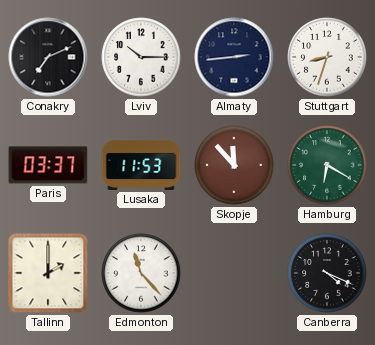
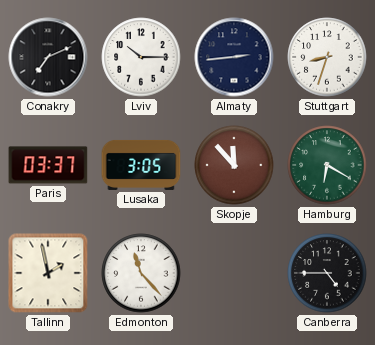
Lusaka: 11:53 -> 3:05 (141, 165)
Tallinn: 2:00 -> 1:58 (48, 273)
Canberra: 4:19 -> 4:45 (327, 273)
